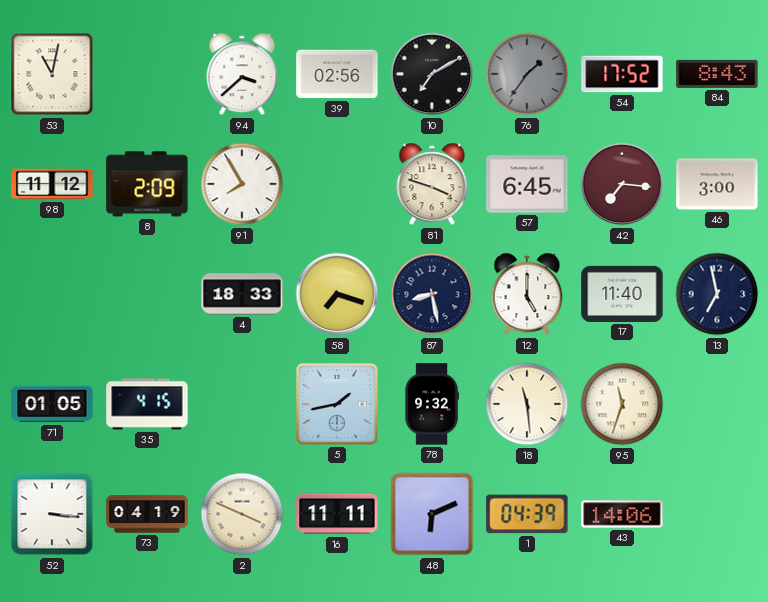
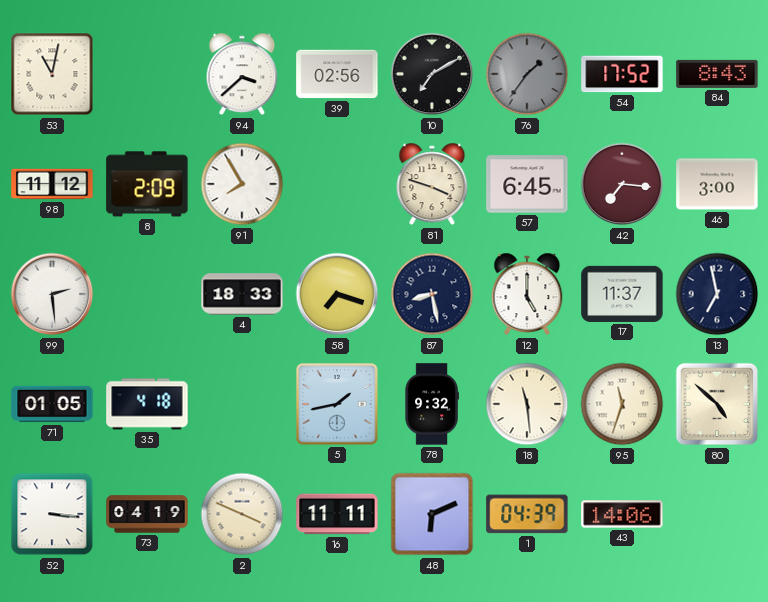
99: none -> 2:29 (52, 294)
17: 11:40 -> 11:37 (622, 294)
35: 4:15 -> 4:18 (147, 404)
80: none -> 4:52 (717, 404)
